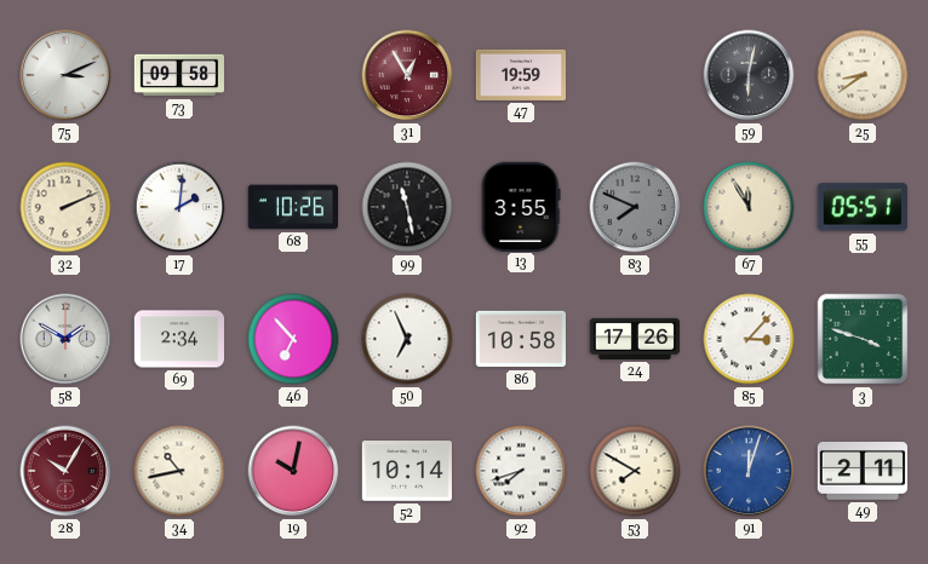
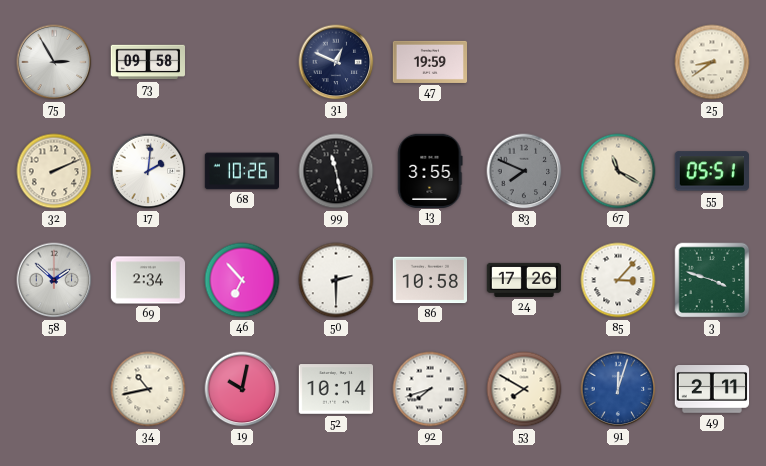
75: 3:11 -> 2:55 (54, 62)
31: 12:55 -> 12:49 (336, 62)
31 dial: burgundy -> navy (336, 62)
59: 6:02 -> none (749, 75)
67: 11:55 -> 11:20 (618, 171)
58: 1:50 -> 1:52 (54, 280)
50: 6:56 -> 2:30 (336, 280)
28: 10:05 -> none (65, 471)
